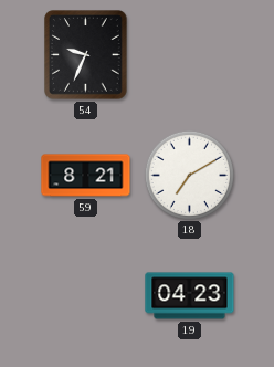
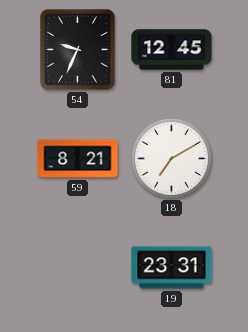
81: none -> 12:45 (172, 50)
19: 04:23 -> 23:31 (172, 268)
